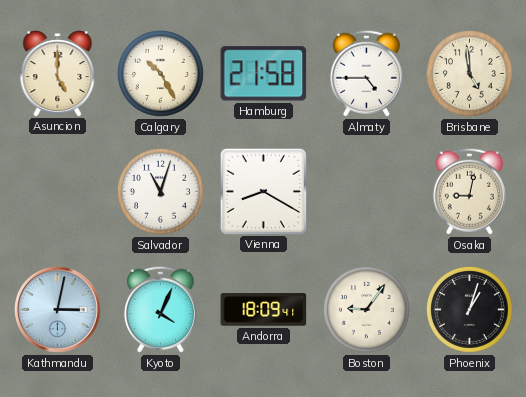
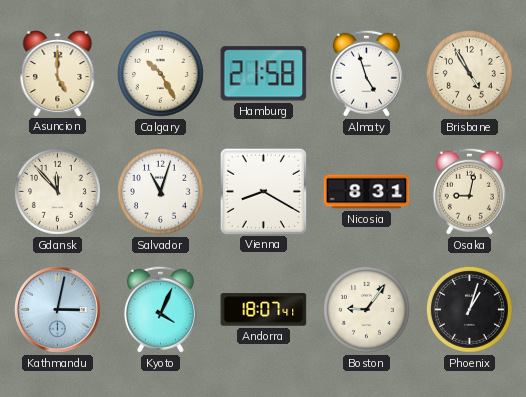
Almaty: 4:45 -> 4:57 (366, 73)
Brisbane: 4:59 -> 4:55 (469, 73)
Gdansk: none -> 11:53 (57, 191)
Nicosia: none -> 8:31 (367, 192)
Andorra: 18:09 -> 18:07 (264, 310)
